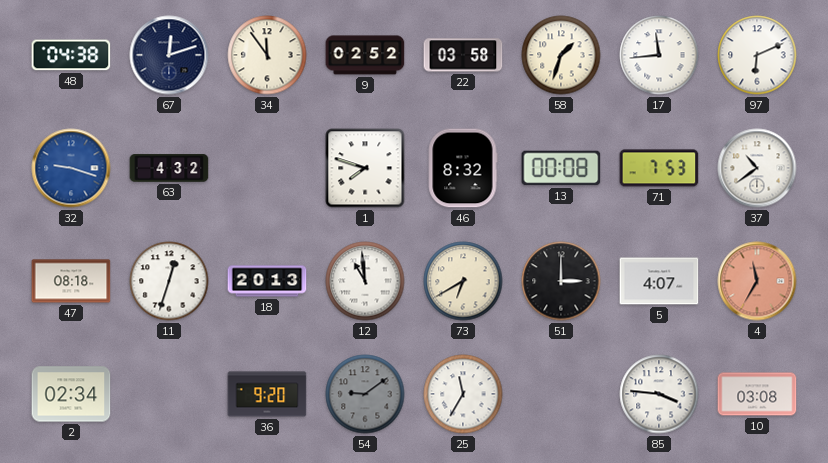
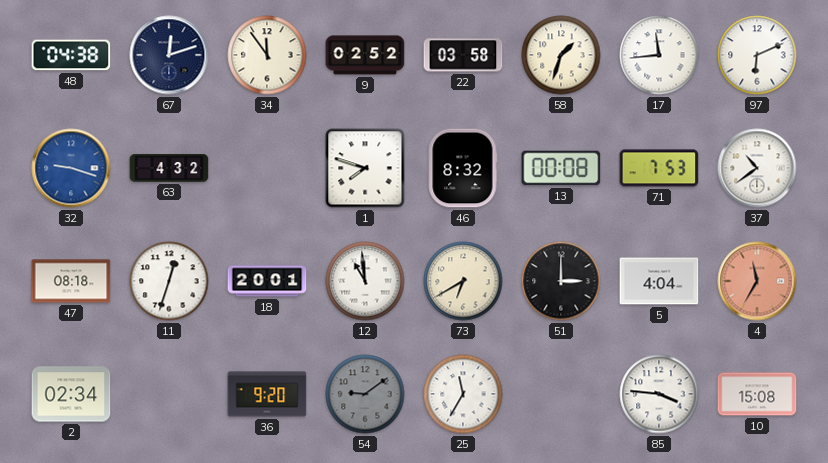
18: 20:13 -> 20:01 (267, 281)
5: 4:07 -> 4:04 (659, 281)
10: 03:08 -> 15:08 (757, 394)
